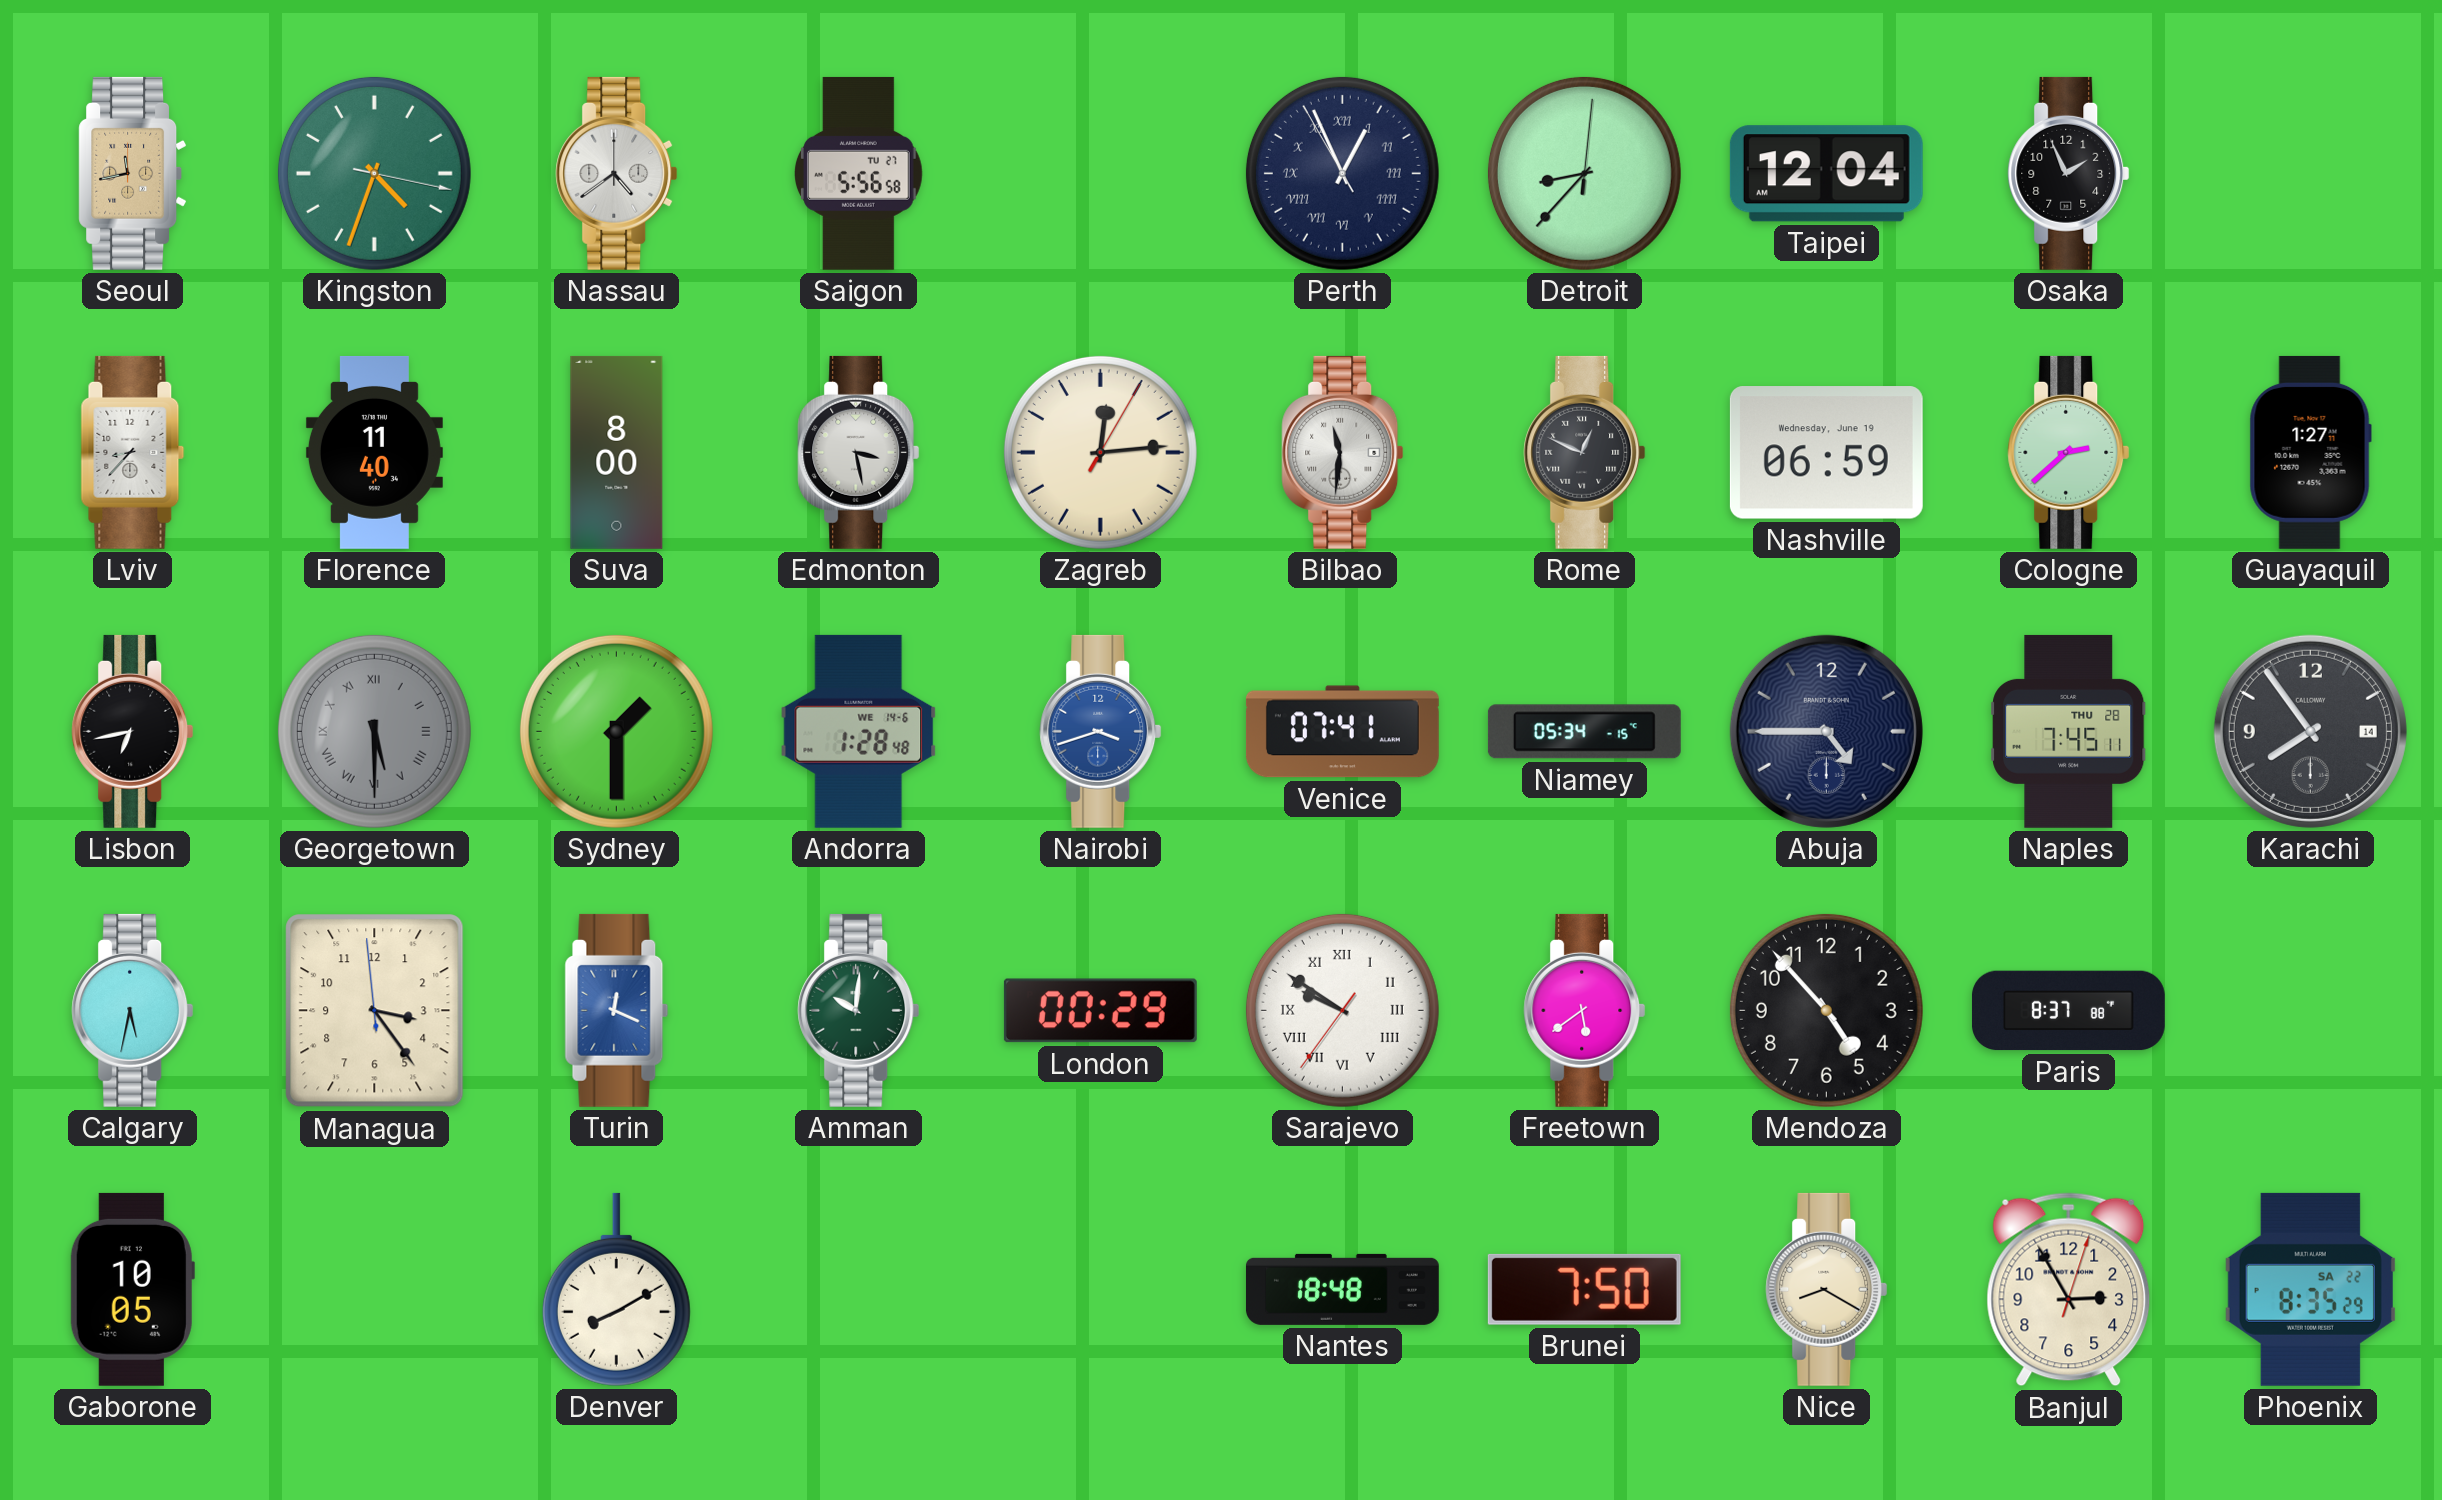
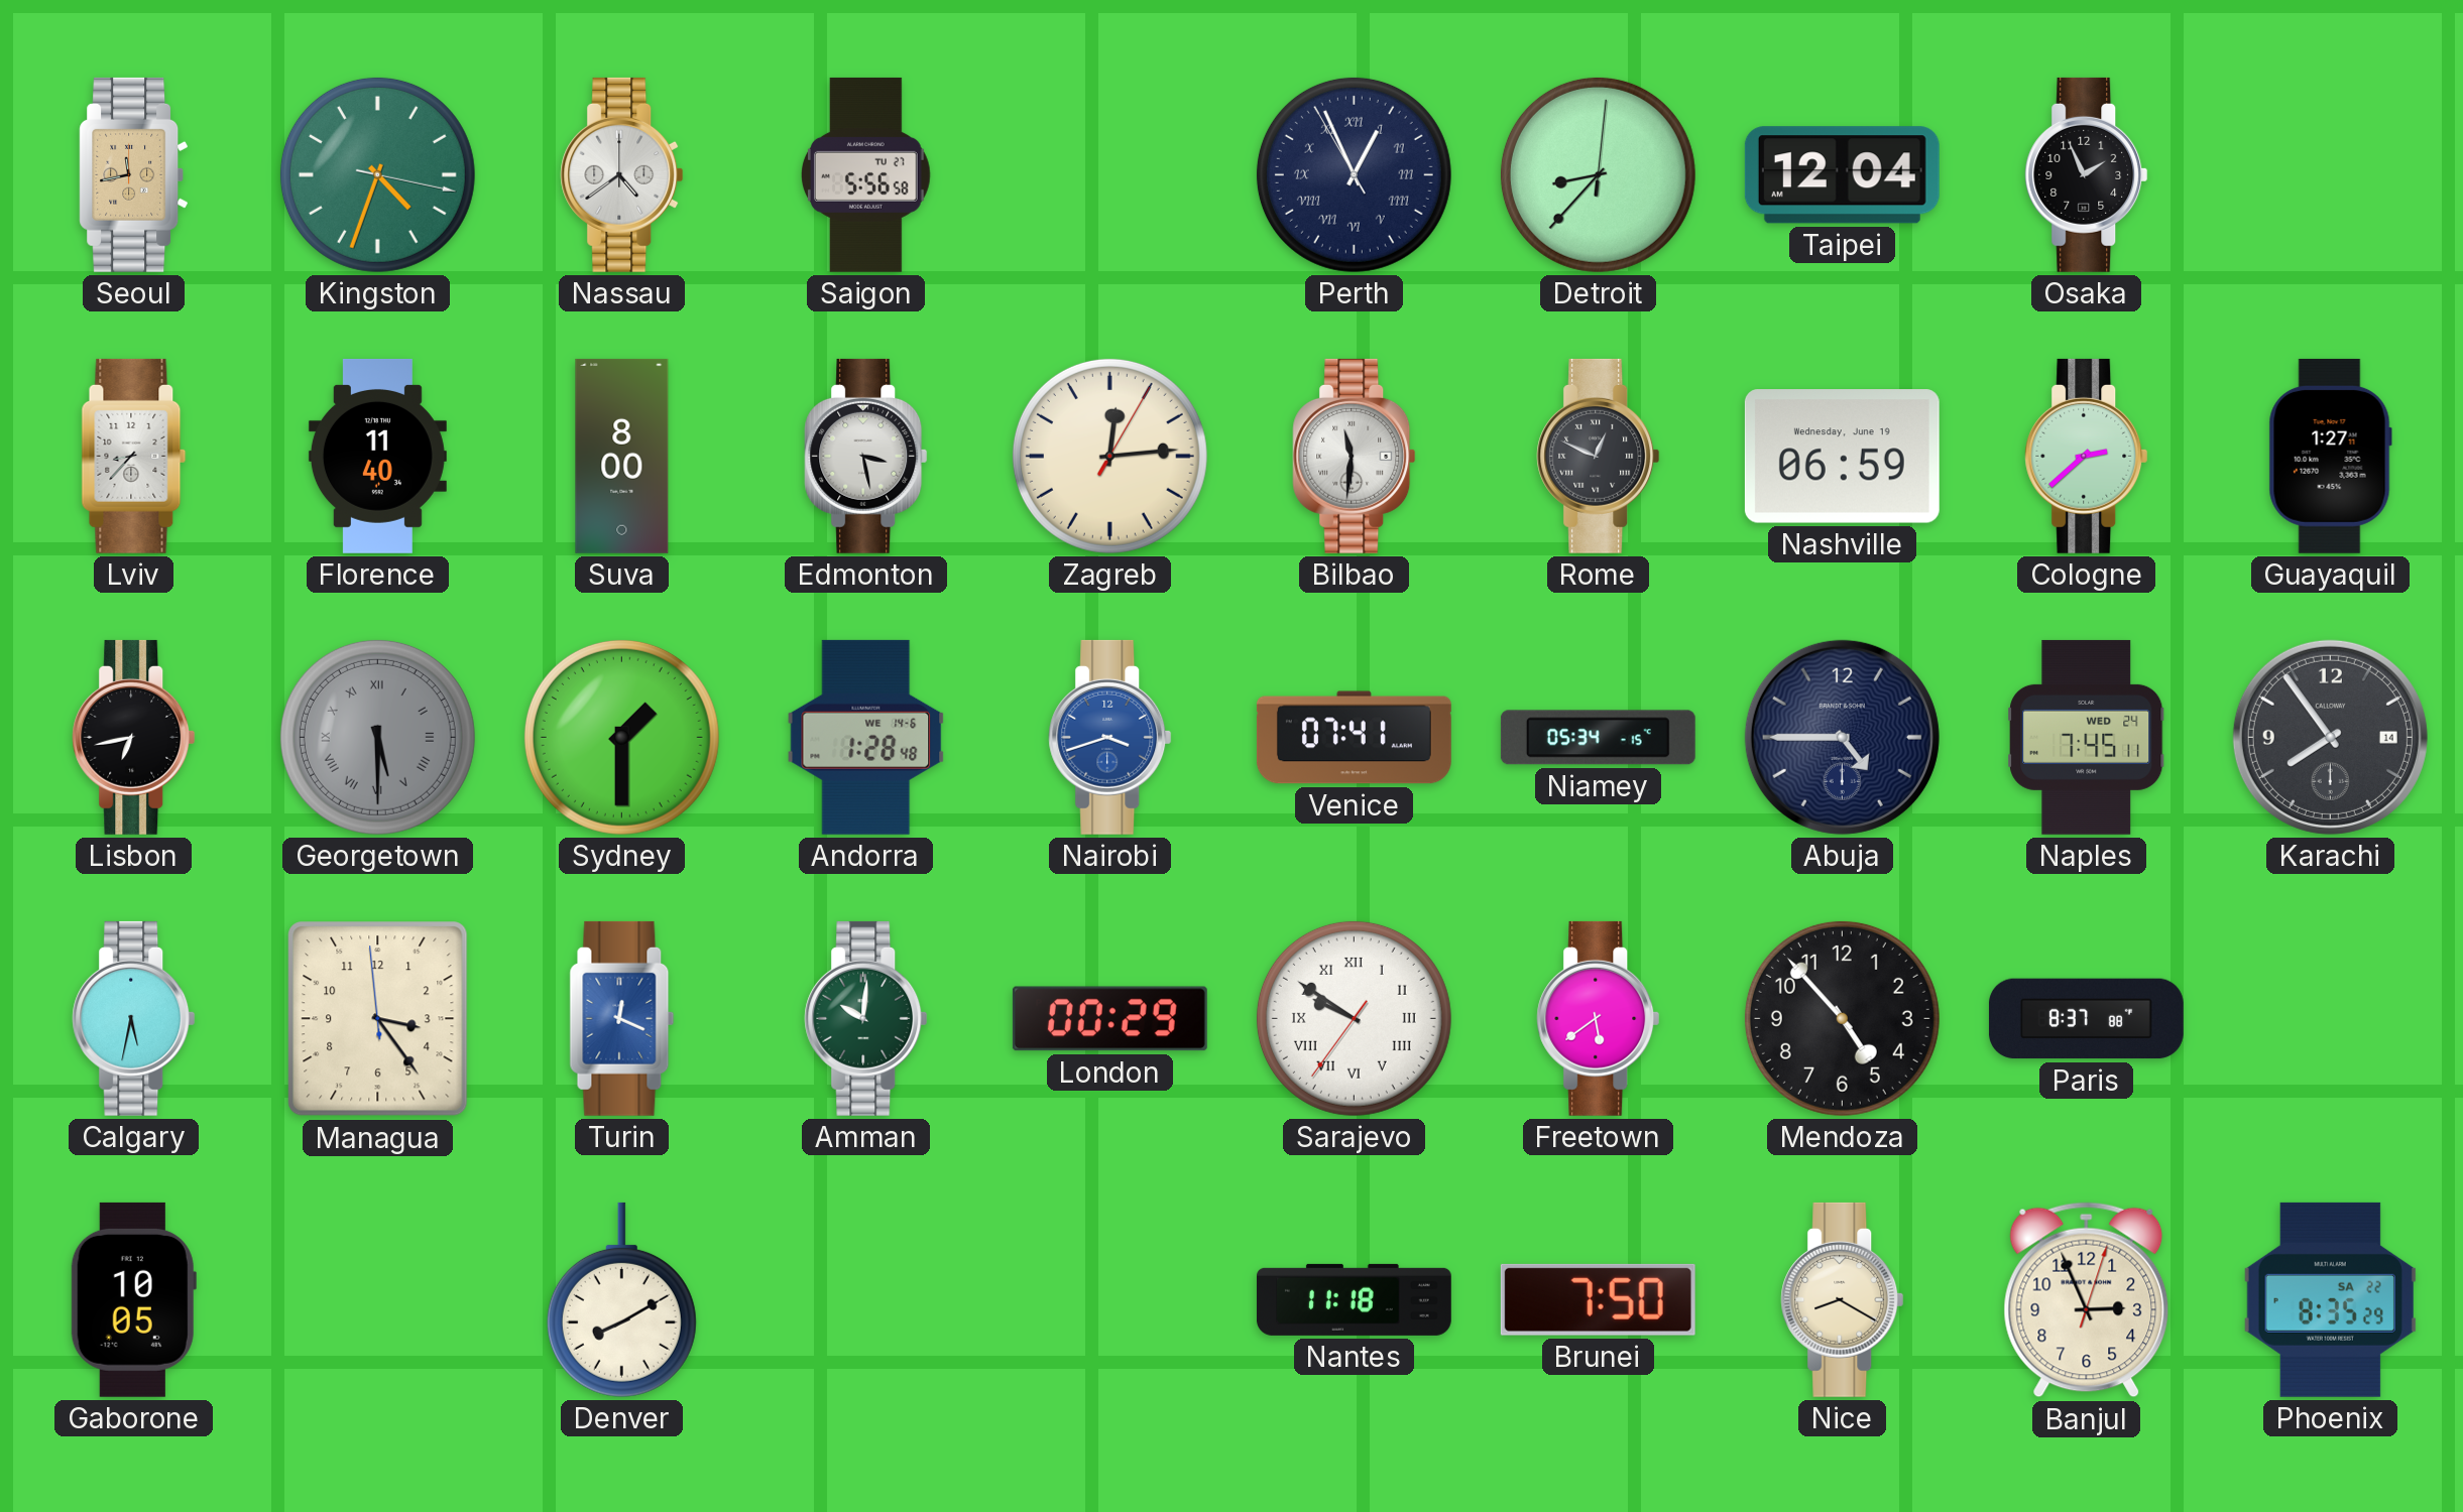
Naples date: THU 28 -> WED 24 (2087, 737)
Nantes: 18:48 -> 11:18 (1354, 1299)
Banjul: 2:55 -> 2:56 (2087, 1300)
